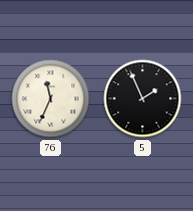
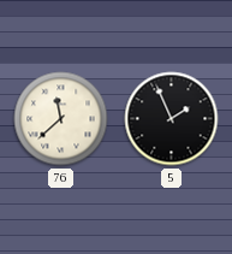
76: 11:34 -> 11:38 (61, 119)
